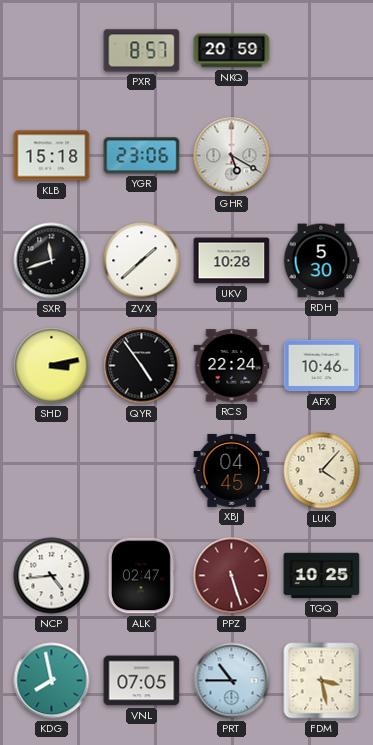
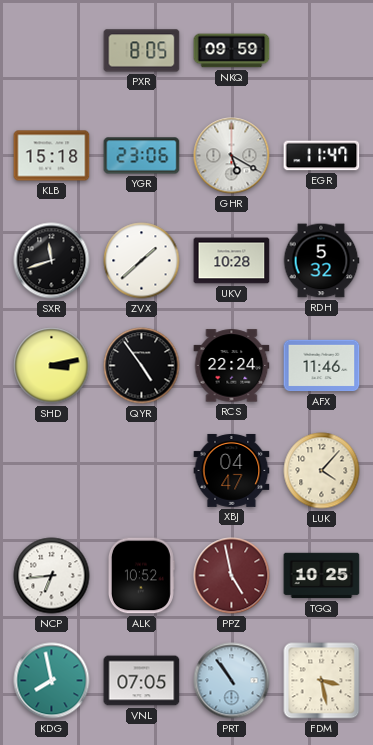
PXR: 8:57 -> 8:05 (142, 51)
NKQ: 20:59 -> 09:59 (232, 51)
EGR: none -> 11:47 (322, 156)
RDH: 5:30 -> 5:32 (321, 261)
AFX: 10:46 -> 11:46 (322, 366)
XBJ: 04:45 -> 04:47 (232, 470)
NCP: 4:44 -> 6:44 (52, 576)
ALK: 02:47 -> 10:52 (141, 576)
PPZ: 5:27 -> 4:58 (232, 576)
PRT: 10:45 -> 10:54 (232, 681)
